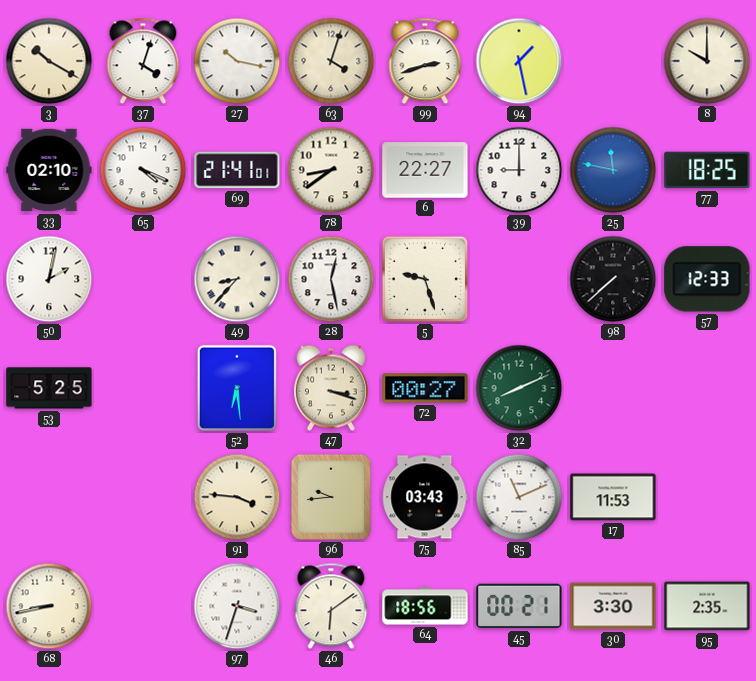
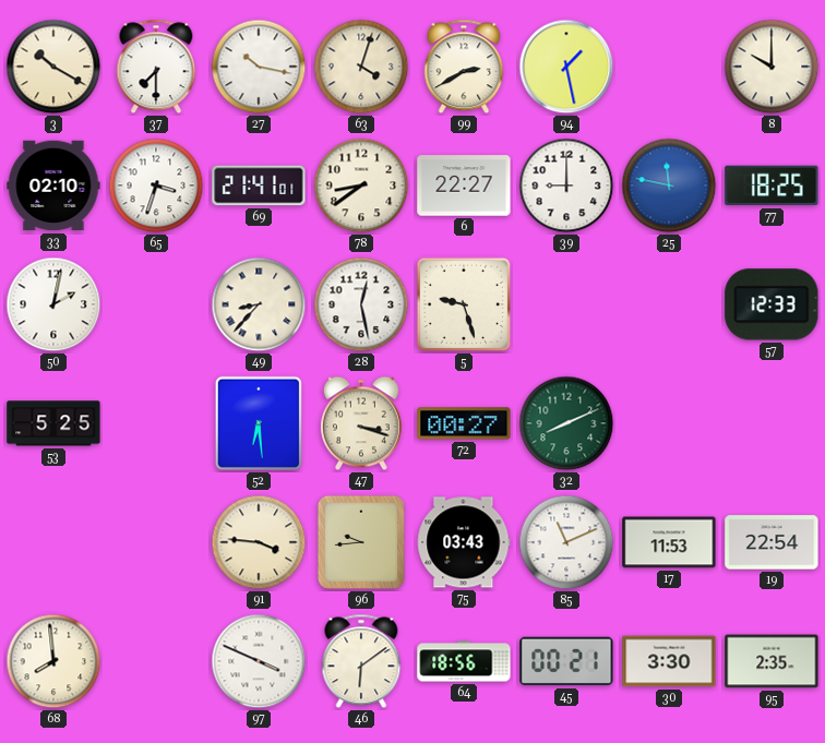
37: 4:03 -> 7:30 (156, 67)
99: 2:42 -> 2:40 (464, 67)
65: 4:19 -> 3:33 (156, 185)
98: 7:38 -> none (613, 279)
19: none -> 22:54 (772, 542)
68: 8:43 -> 7:59 (53, 661)
97: 3:33 -> 3:49 (259, 661)
